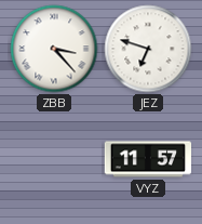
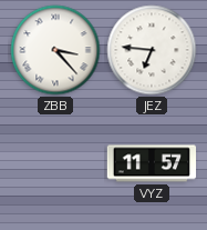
JEZ: 6:48 -> 6:46 (152, 50)
